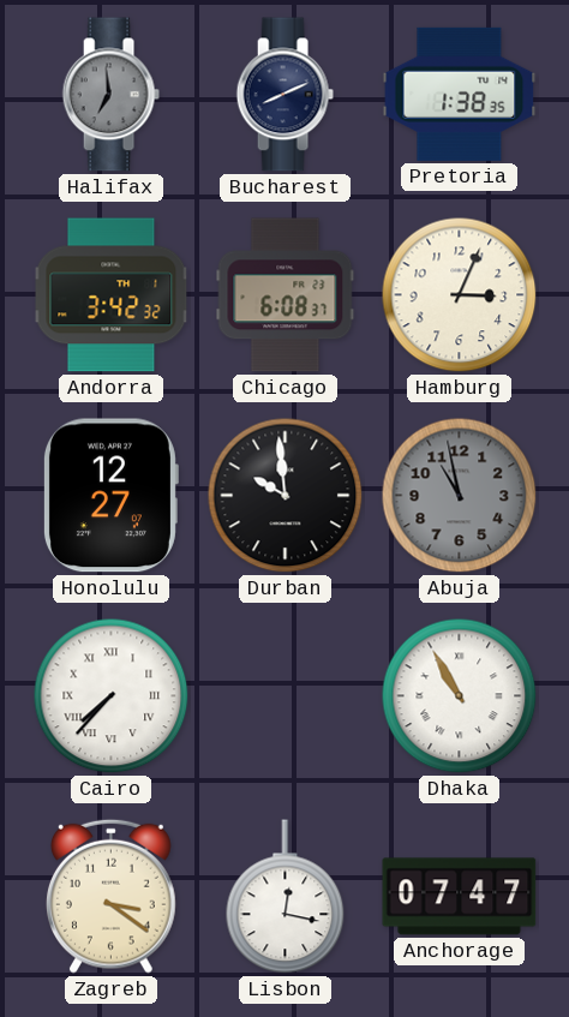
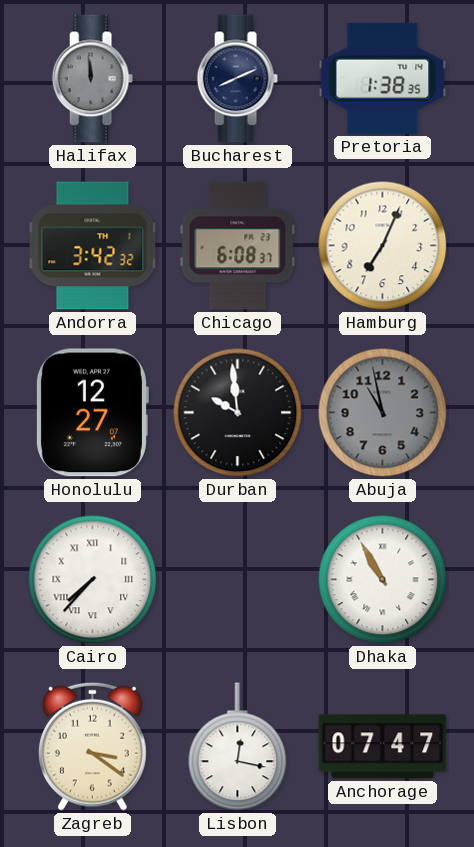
Halifax: 6:59 -> 11:59 (92, 79)
Hamburg: 3:04 -> 7:04 (383, 246)
